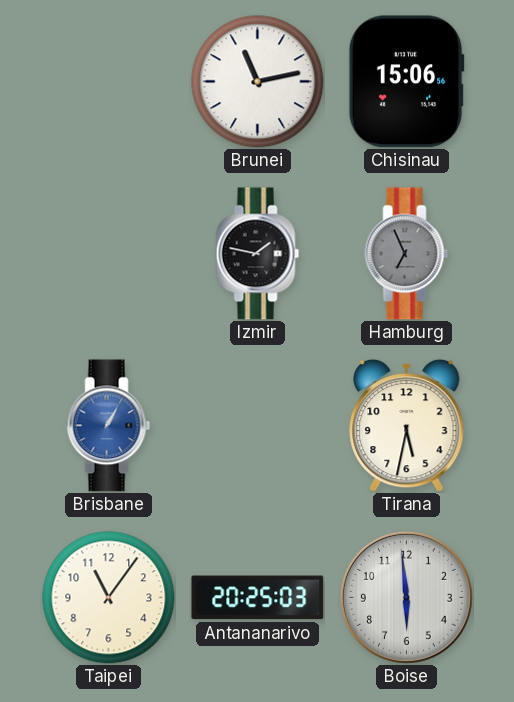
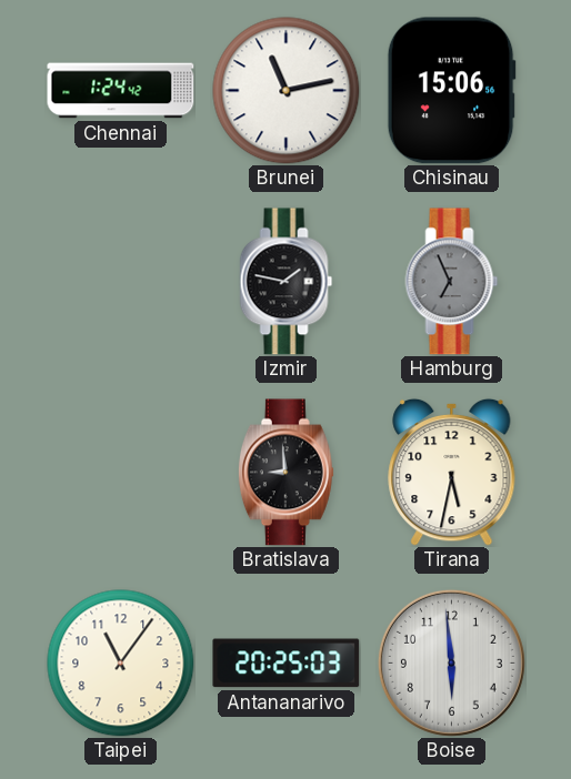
Chennai: none -> 1:24 (121, 91)
Brisbane: 1:05 -> none (109, 426)
Bratislava: none -> 8:59 (285, 473)
